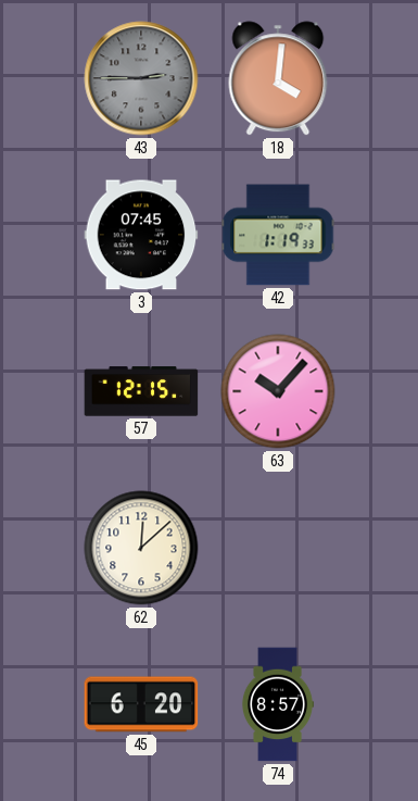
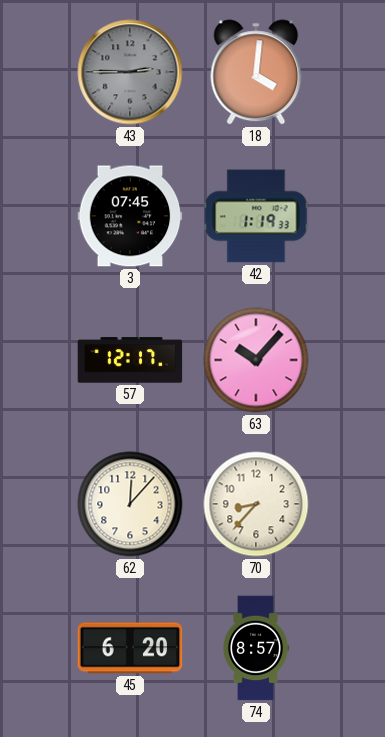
57: 12:15 -> 12:17 (130, 360)
62: 12:08 -> 12:07 (130, 504)
70: none -> 8:37 (256, 504)
